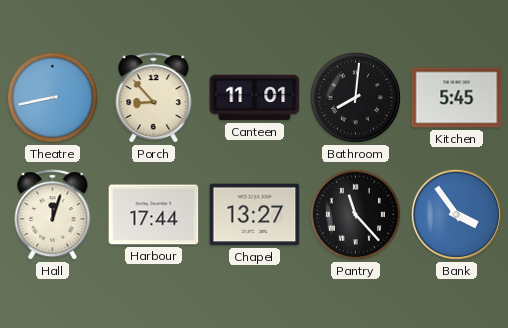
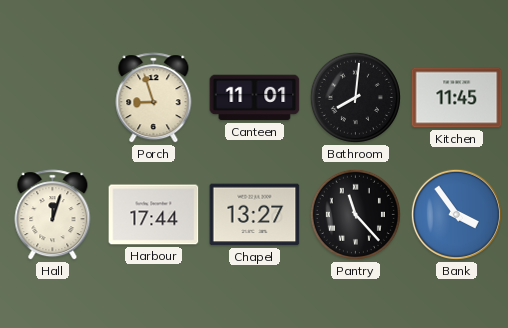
Theatre: 8:43 -> none (52, 97)
Porch: 8:53 -> 8:57 (154, 98)
Kitchen: 5:45 -> 11:45 (457, 98)
